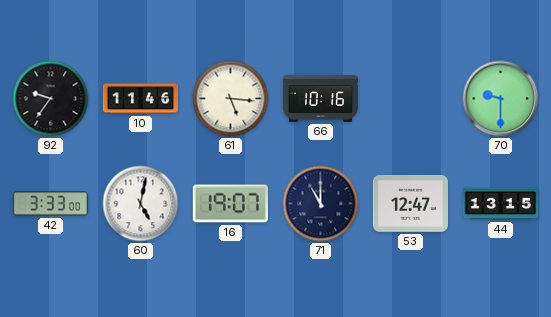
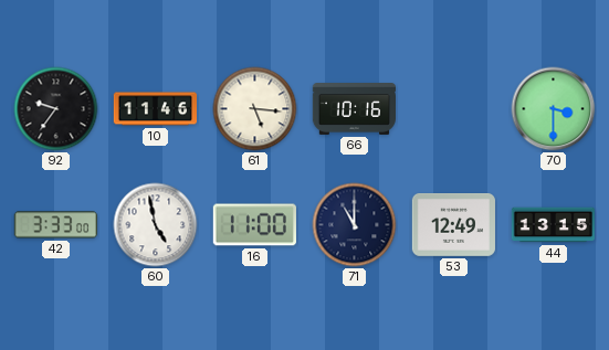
70: 9:30 -> 3:30 (554, 109)
60: 5:02 -> 4:58 (156, 225)
16: 19:07 -> 11:00 (254, 225)
53: 12:47 -> 12:49 (453, 225)
